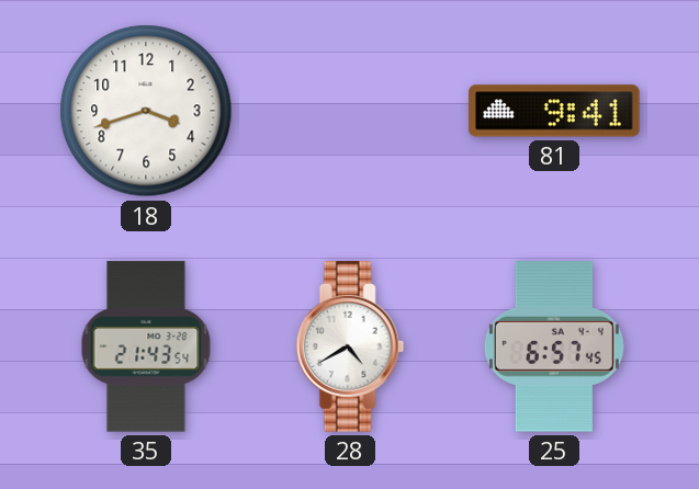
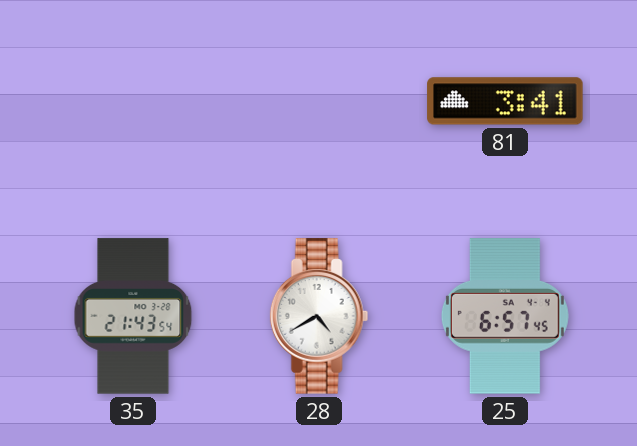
18: 3:42 -> none (146, 111)
81: 9:41 -> 3:41 (505, 101)
